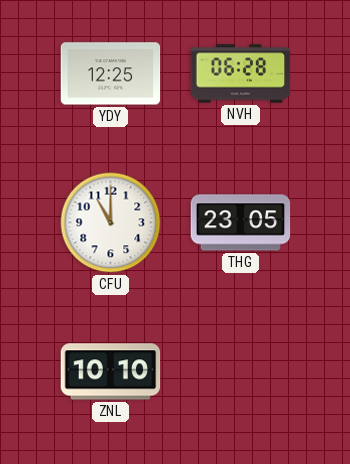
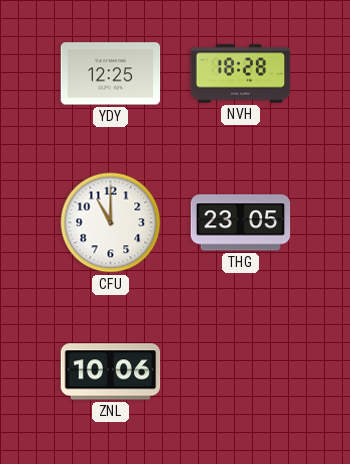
NVH: 06:28 -> 18:28 (241, 74)
ZNL: 10:10 -> 10:06 (111, 372)
